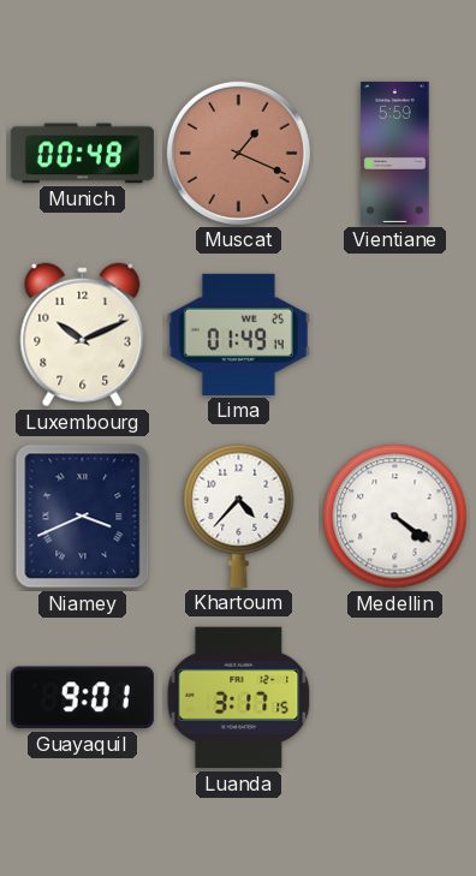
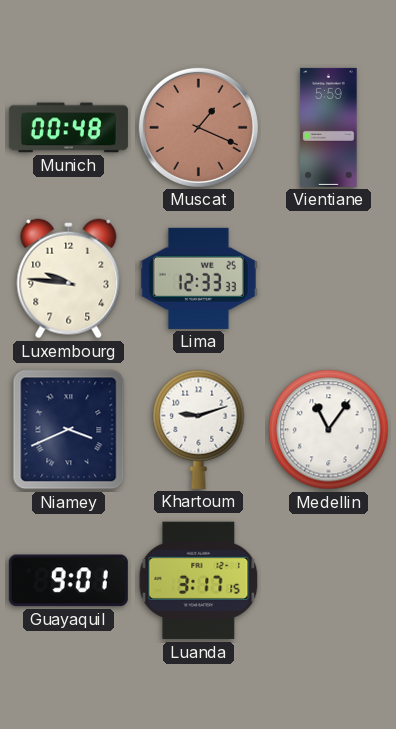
Luxembourg: 10:11 -> 9:46 (69, 279)
Lima: 01:49 -> 12:33 (198, 278)
Khartoum: 4:37 -> 9:12 (199, 429)
Medellin: 4:21 -> 11:06 (329, 430)
